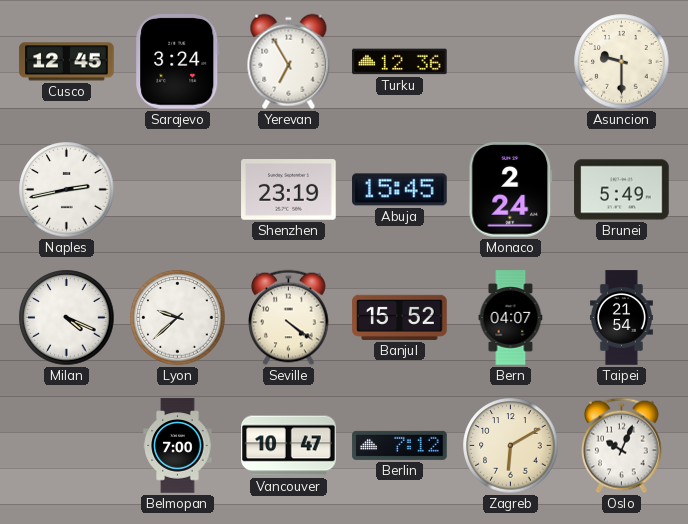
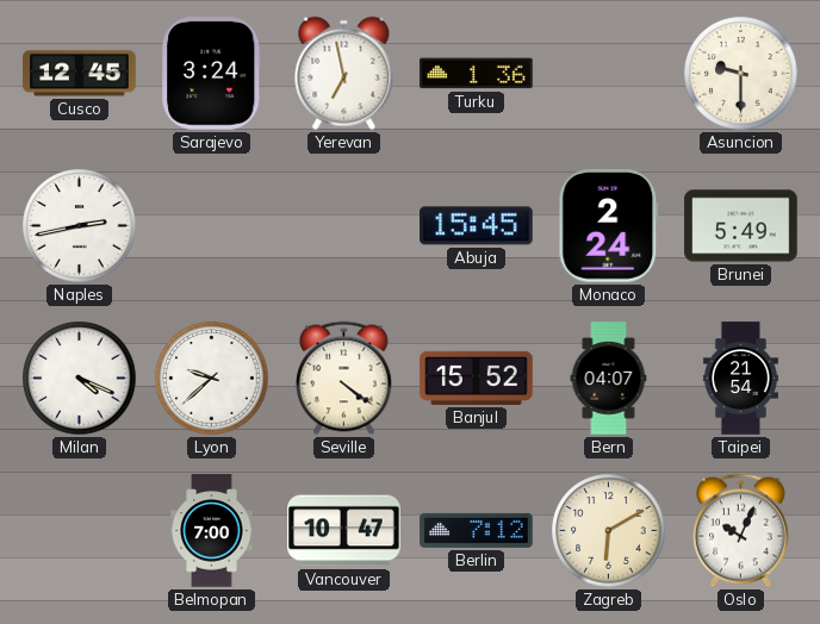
Yerevan: 6:55 -> 6:58 (344, 74)
Turku: 12:36 -> 1:36 (477, 74)
Shenzhen: 23:19 -> none (289, 190)
